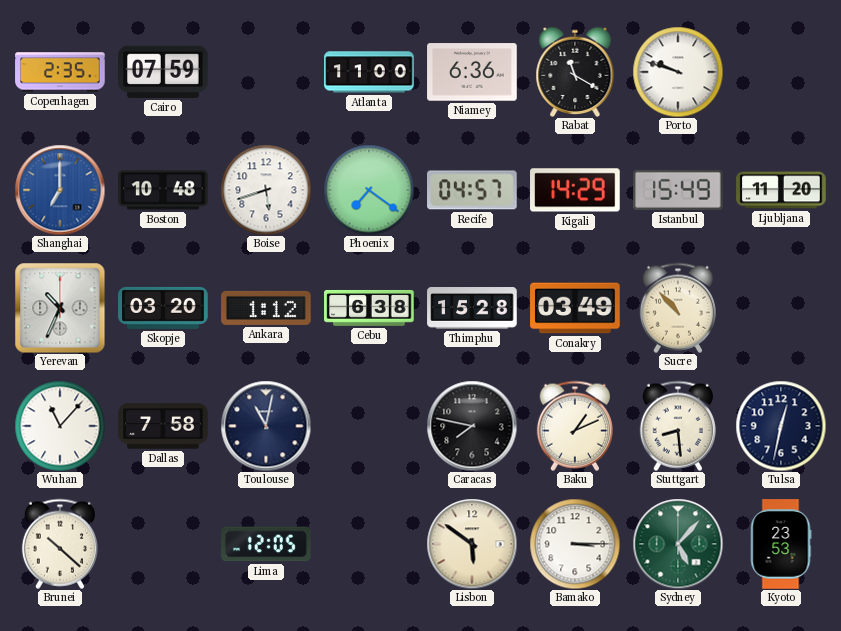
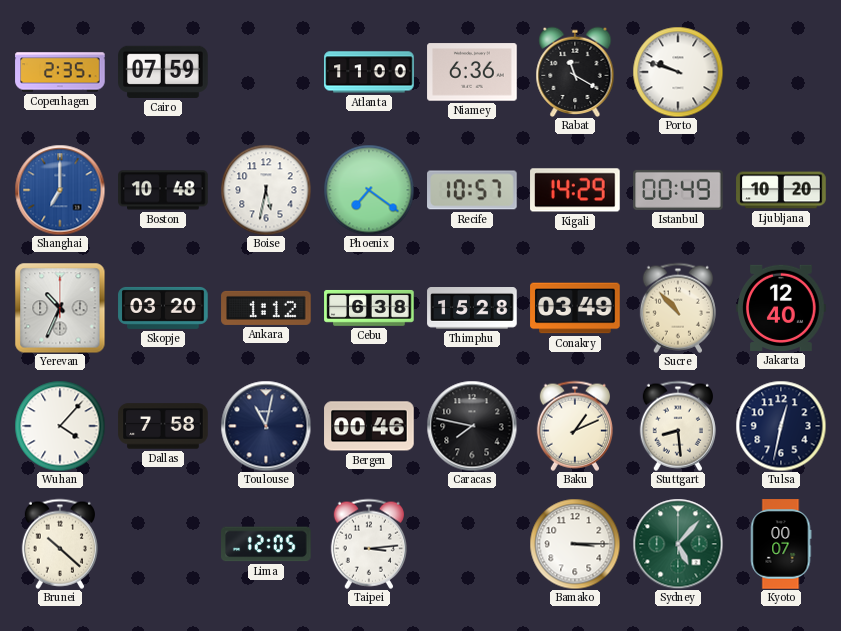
Boise: 5:42 -> 5:32 (266, 190)
Recife: 04:57 -> 10:57 (472, 190)
Istanbul: 15:49 -> 00:49 (678, 190)
Ljubljana: 11:20 -> 10:20 (781, 190)
Jakarta: none -> 12:40 (781, 308)
Wuhan: 11:07 -> 4:07 (60, 426)
Bergen: none -> 00:46 (369, 426)
Taipei: none -> 3:14 (369, 544)
Lisbon: 5:51 -> none (472, 544)
Kyoto: 23:53 -> 00:07 (781, 544)
